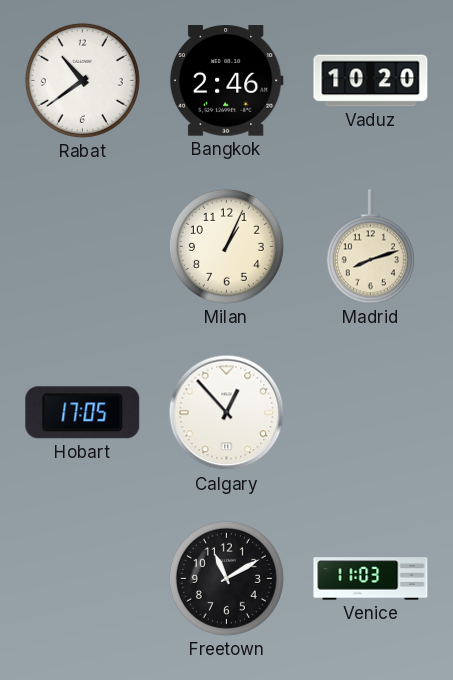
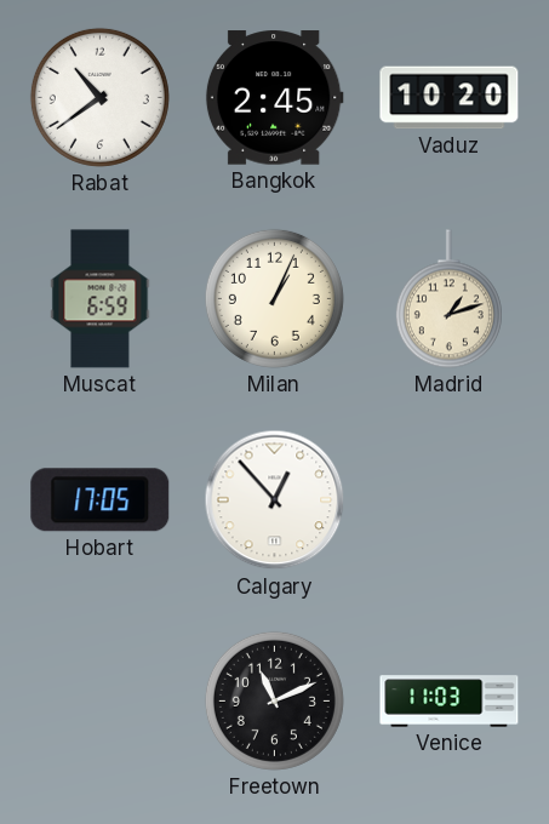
Bangkok: 2:46 -> 2:45 (274, 98)
Muscat: none -> 6:59 (101, 299)
Madrid: 8:12 -> 1:12 (448, 299)
Freetown: 11:10 -> 11:11 (274, 700)
